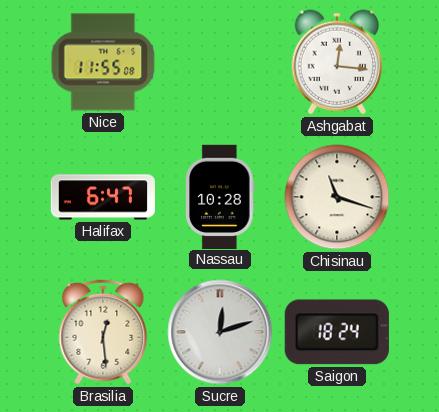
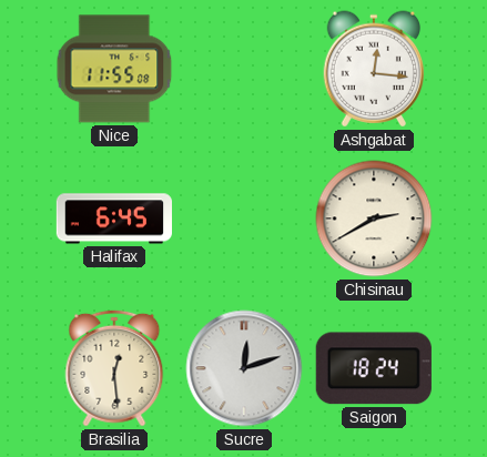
Halifax: 6:47 -> 6:45 (113, 219)
Nassau: 10:28 -> none (220, 196)
Chisinau: 11:18 -> 2:40 (374, 219)
